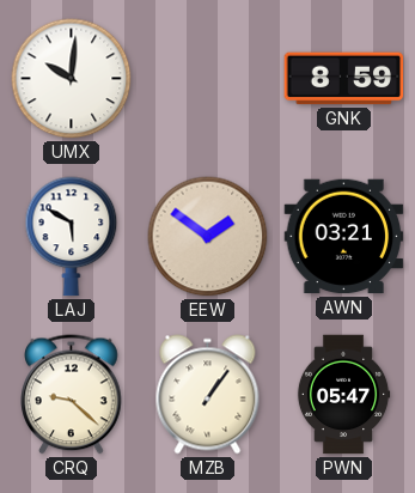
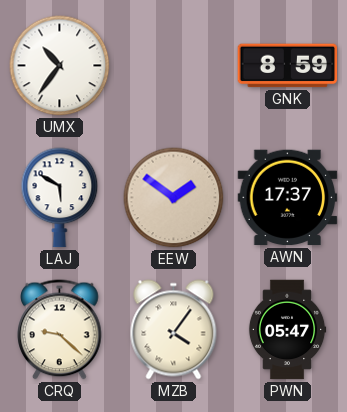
UMX: 10:01 -> 10:36 (60, 66)
AWN: 03:21 -> 17:37 (288, 198)
MZB: 1:06 -> 4:06 (174, 330)
